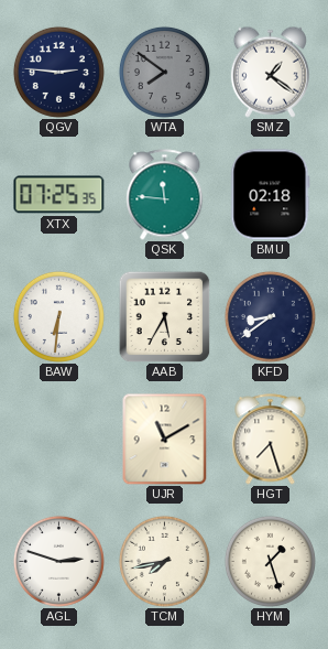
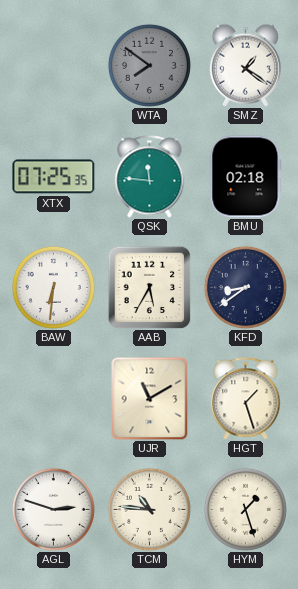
QGV: 2:46 -> none (58, 72)
HGT: 7:27 -> 1:27 (246, 399)
TCM: 7:43 -> 10:46 (149, 509)
